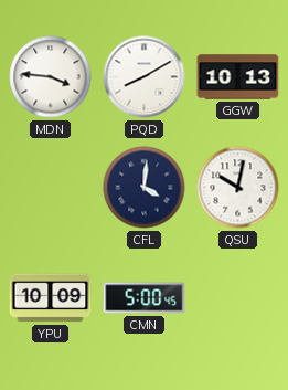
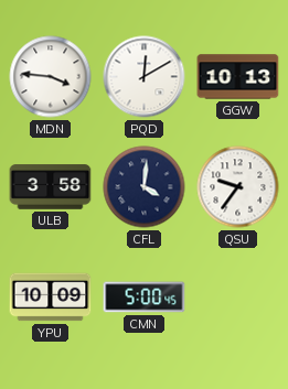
PQD: 8:10 -> 12:10 (145, 77)
ULB: none -> 3:58 (51, 187)
QSU: 10:02 -> 9:36 (238, 187)
